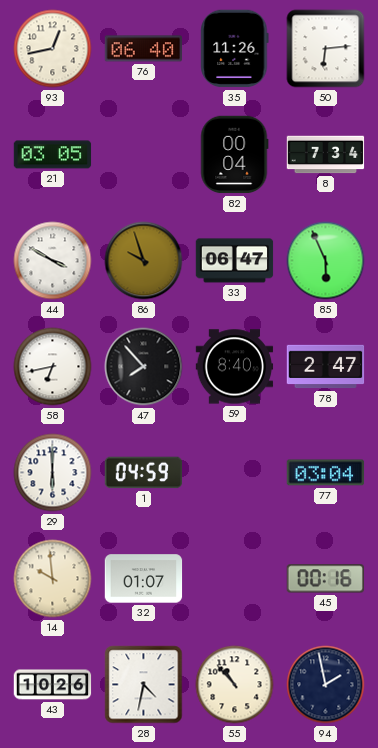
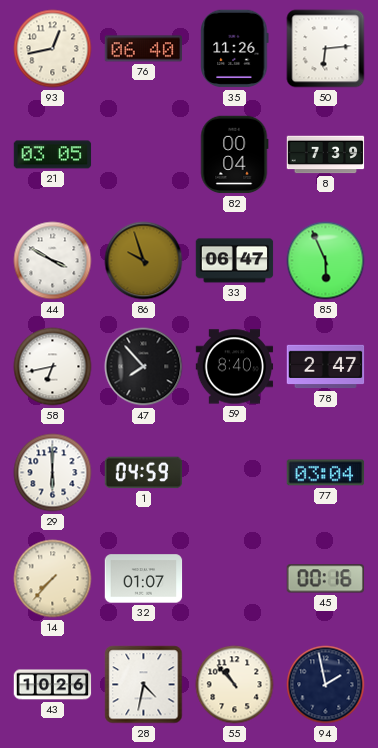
8: 7:34 -> 7:39 (326, 155)
14: 9:59 -> 7:37 (53, 579)
